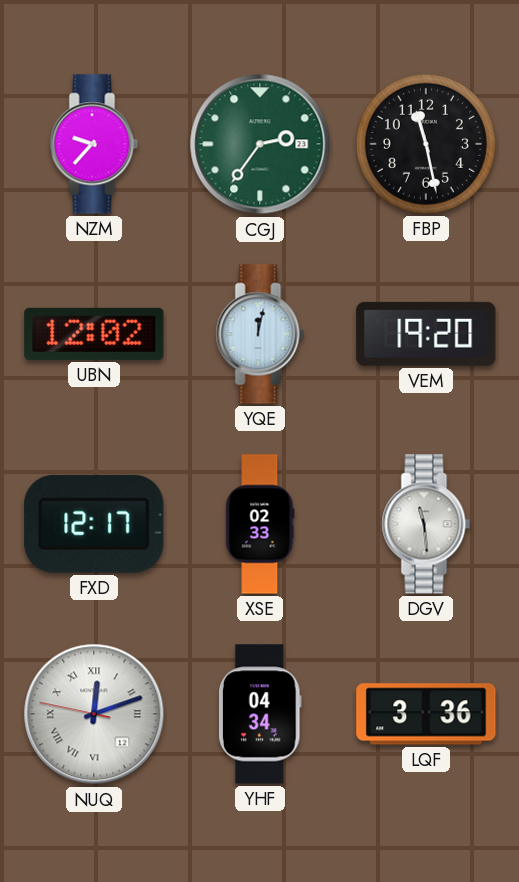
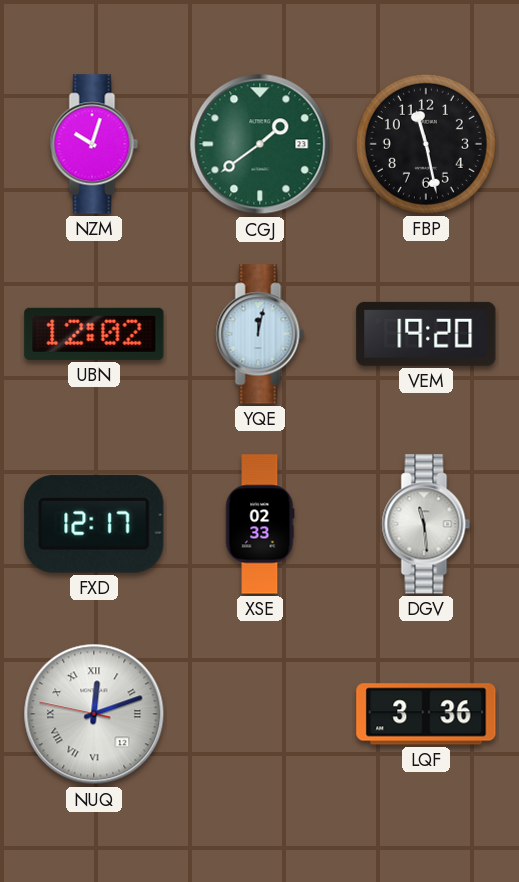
NZM: 9:37 -> 10:03 (94, 144)
CGJ: 2:36 -> 1:39 (260, 144)
YHF: 04:34 -> none (261, 714)
